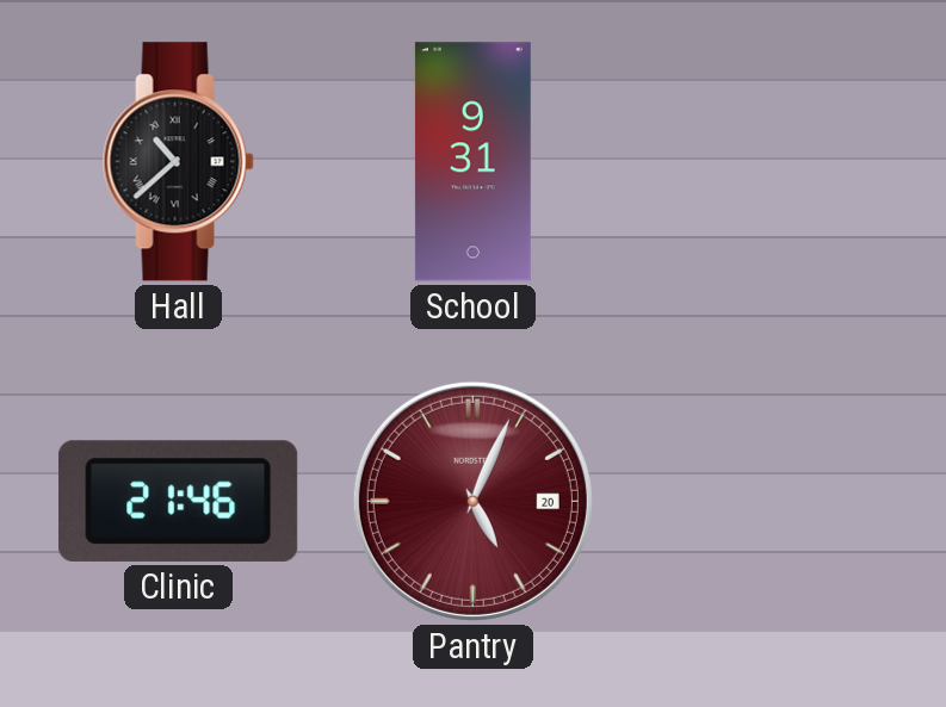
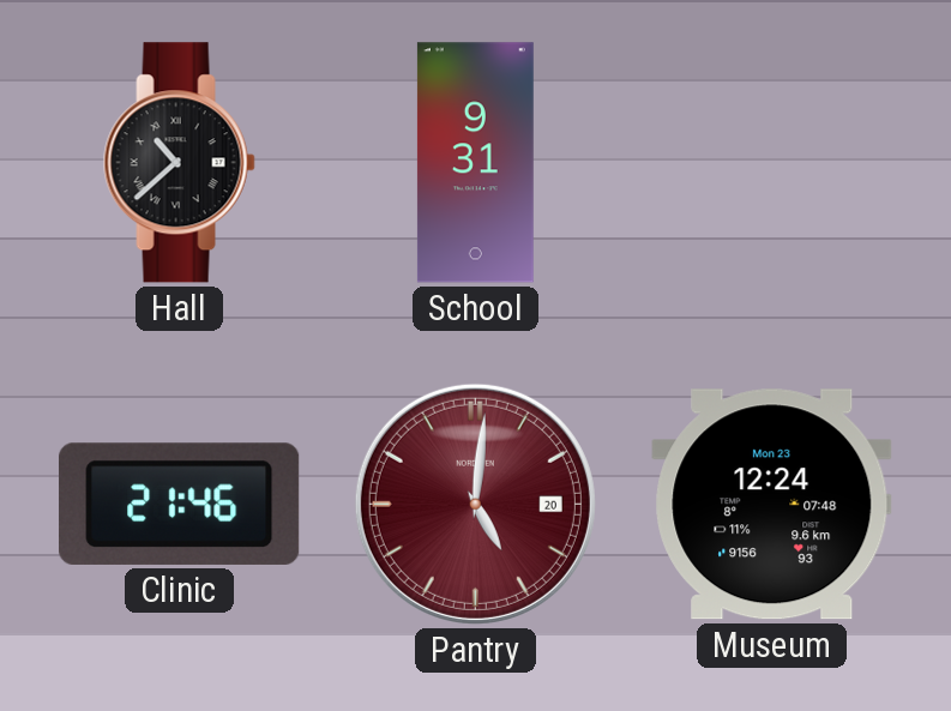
Pantry: 5:04 -> 5:01 (475, 504)
Museum: none -> 12:24 (772, 505)
